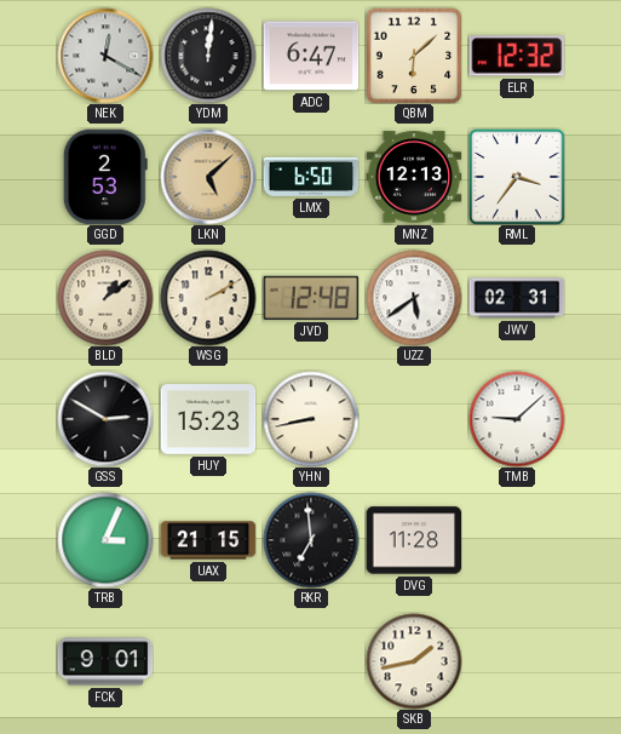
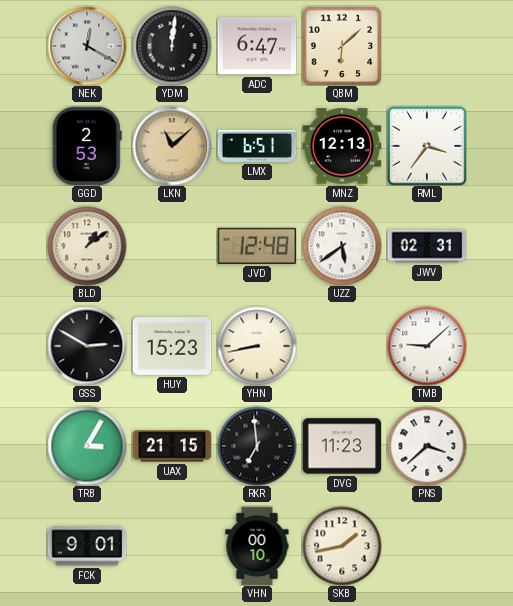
ELR: 12:32 -> none (517, 56)
LKN: 5:08 -> 11:08 (172, 146)
LMX: 6:50 -> 6:51 (257, 146)
WSG: 2:10 -> none (208, 298)
TRB: 3:04 -> 3:05 (87, 446)
DVG: 11:28 -> 11:23 (342, 446)
PNS: none -> 3:38 (427, 446)
VHN: none -> 00:10 (257, 546)
